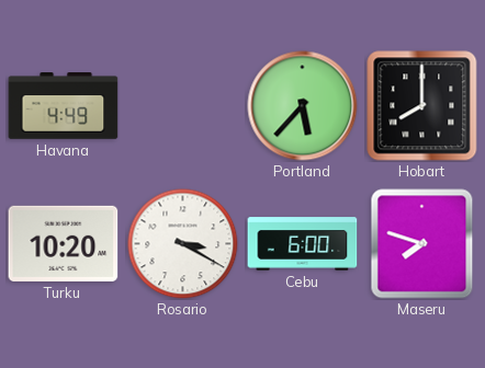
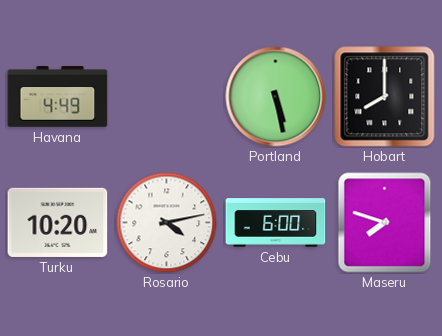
Portland: 5:37 -> 5:28 (276, 97)
Rosario: 3:20 -> 4:13 (167, 223)
